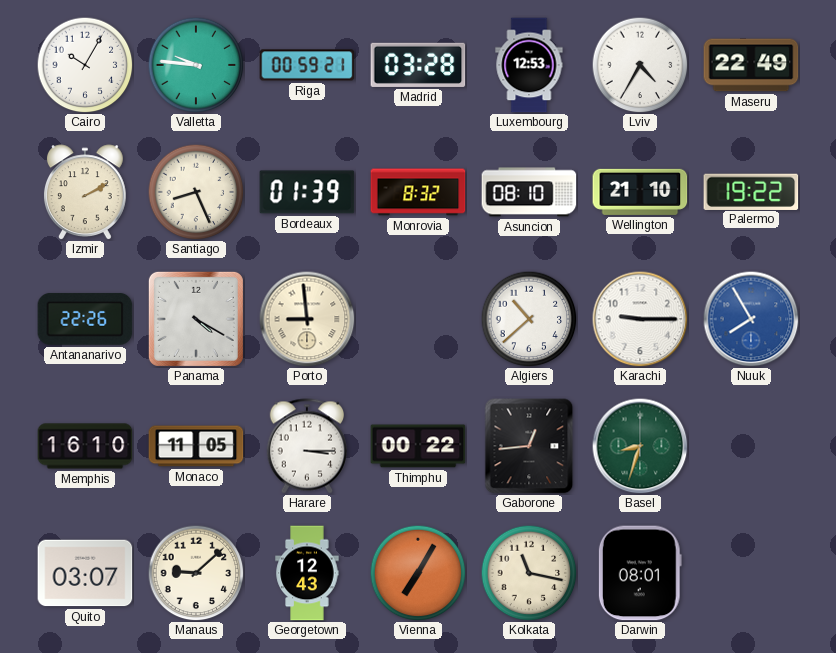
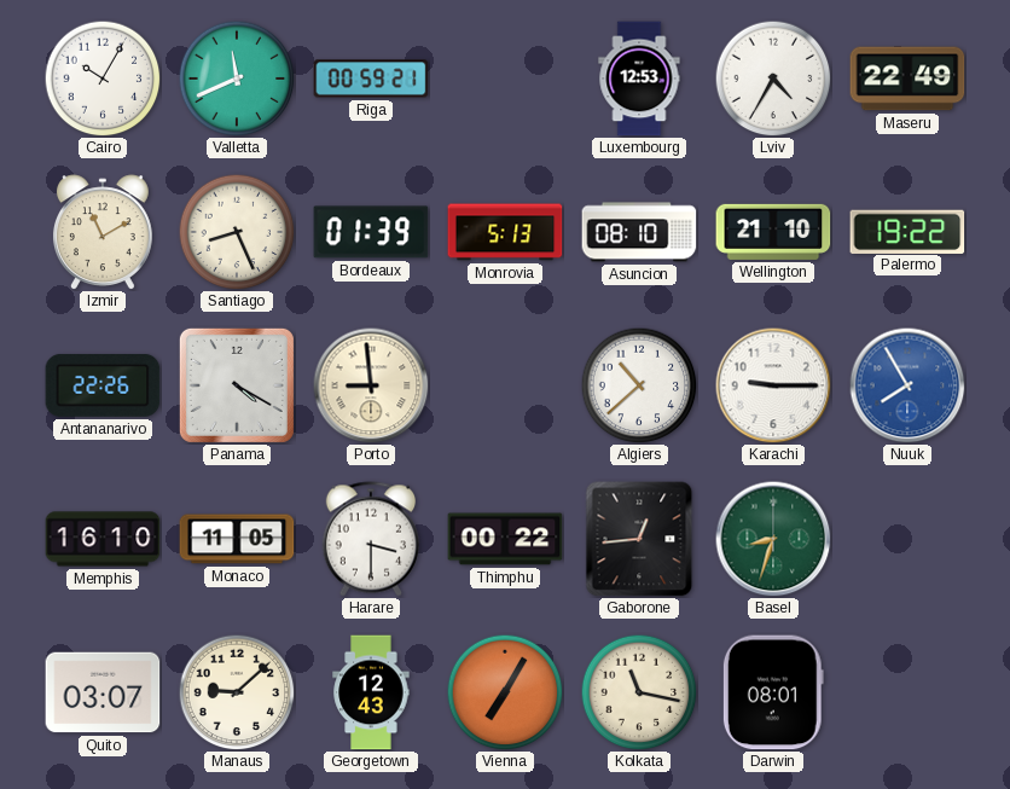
Valletta: 9:46 -> 11:41 (237, 79)
Madrid: 03:28 -> none (418, 65)
Izmir: 2:10 -> 11:10 (103, 232)
Monrovia: 8:32 -> 5:13 (505, 232)
Harare: 3:15 -> 3:30 (370, 539)
